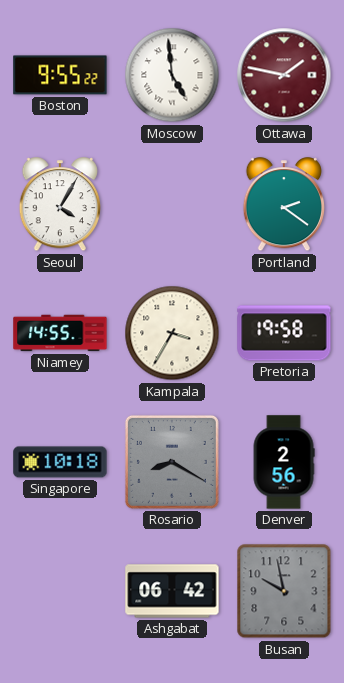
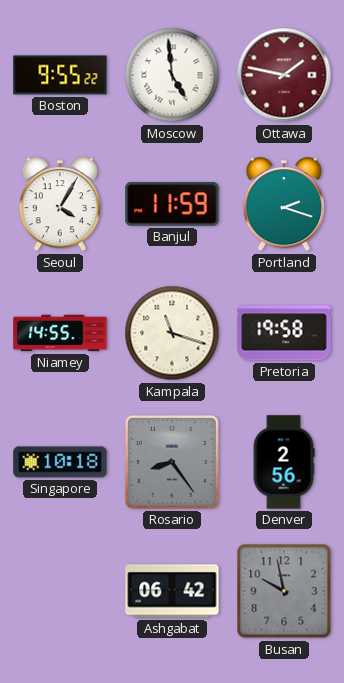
Banjul: none -> 11:59 (172, 204)
Portland: 2:21 -> 2:18 (283, 205)
Kampala: 3:35 -> 11:18 (172, 333)
Rosario: 8:20 -> 8:24 (172, 462)
